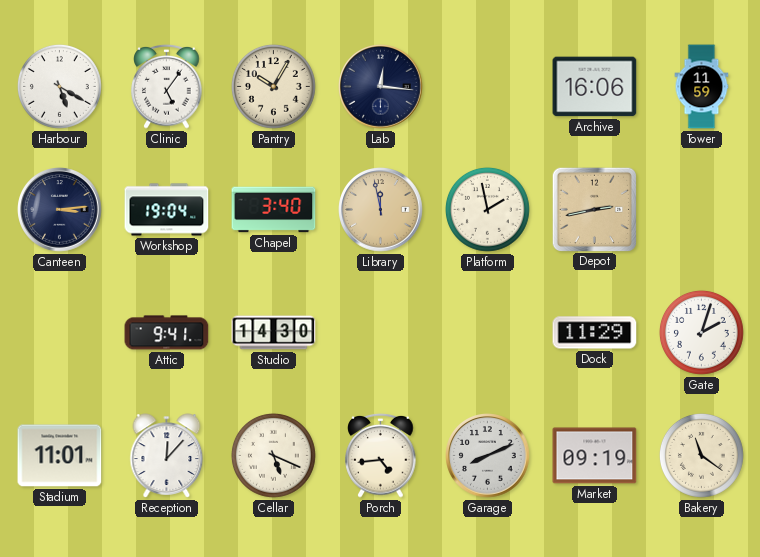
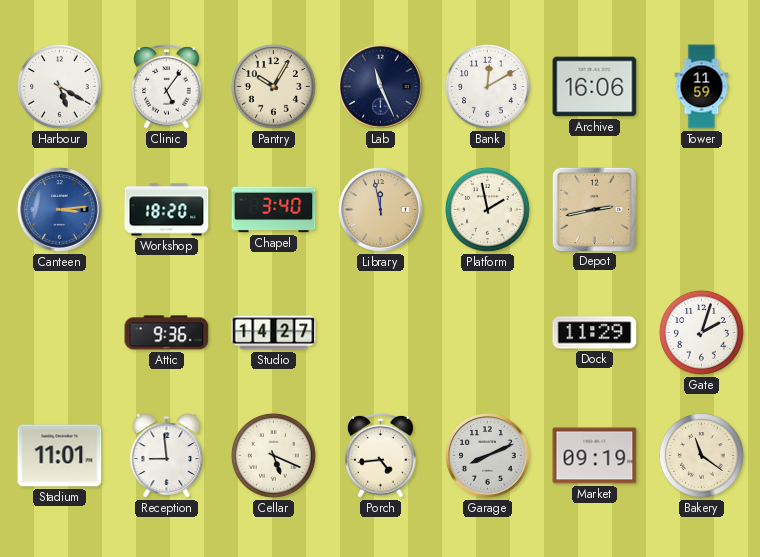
Lab: 12:16 -> 11:26 (381, 87)
Bank: none -> 12:10 (487, 86)
Canteen dial: navy -> blue (60, 210)
Workshop: 19:04 -> 18:20 (167, 210)
Attic: 9:41 -> 9:36 (167, 333)
Studio: 14:30 -> 14:27 (274, 333)
Reception: 12:07 -> 8:59 (167, 456)
